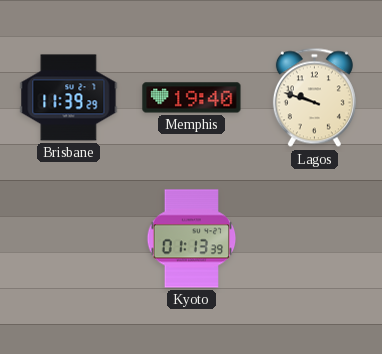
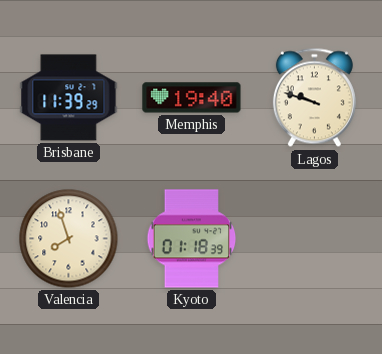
Valencia: none -> 7:57 (69, 239)
Kyoto: 01:13 -> 01:18 (192, 239)
